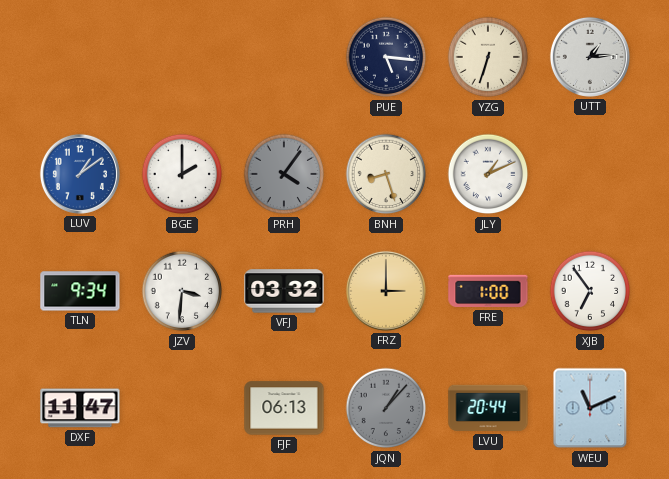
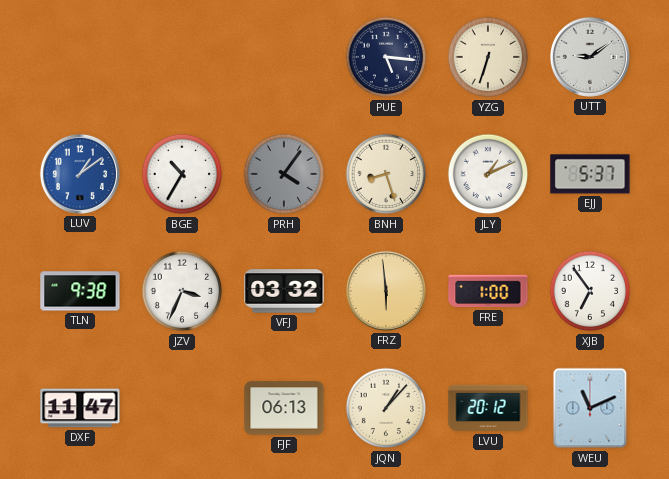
UTT: 1:14 -> 9:09 (590, 57)
BGE: 2:00 -> 10:35 (182, 174)
EJJ: none -> 5:37 (590, 174)
TLN: 9:34 -> 9:38 (80, 291)
JZV: 3:31 -> 3:34 (182, 291)
FRZ: 3:00 -> 5:59 (386, 291)
JQN dial: grey -> cream (386, 408)
LVU: 20:44 -> 20:12 (488, 408)
